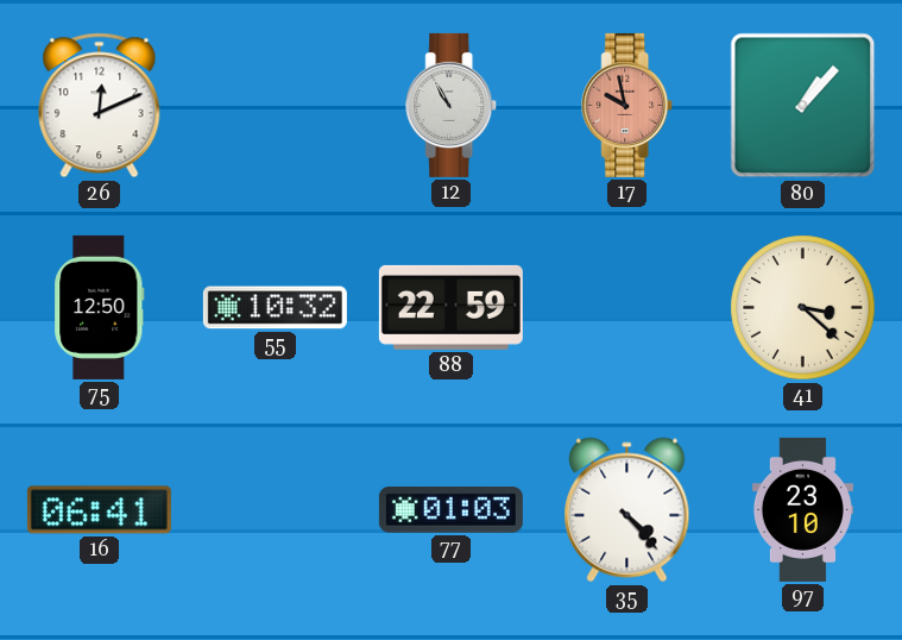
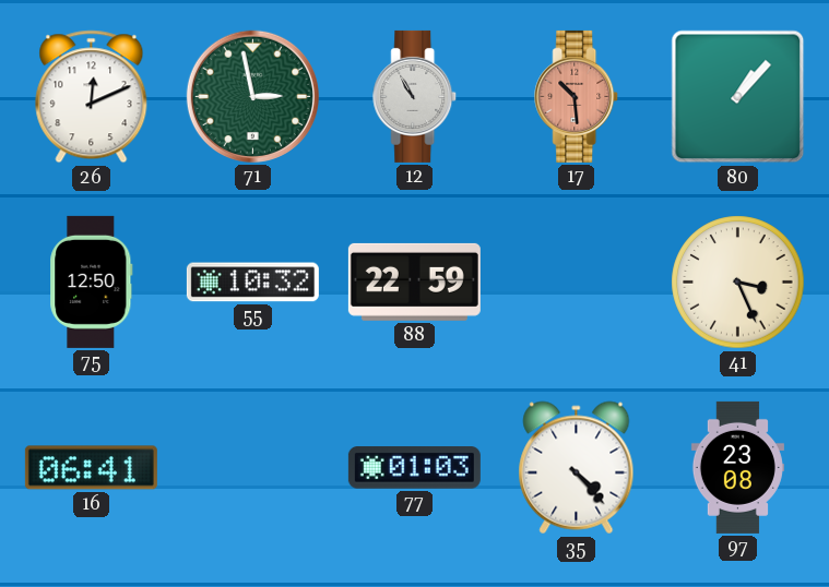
71: none -> 2:58 (252, 96)
17: 9:58 -> 10:29 (577, 96)
41: 3:22 -> 3:26 (738, 283)
97: 23:10 -> 23:08 (737, 467)
